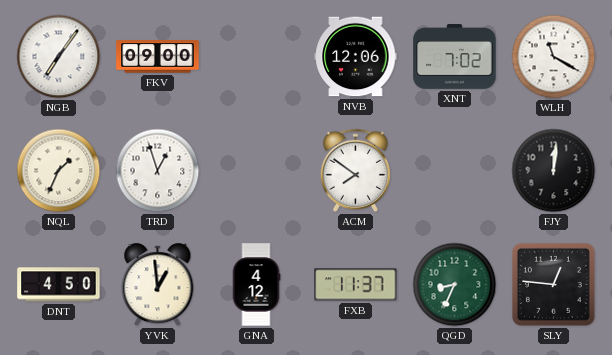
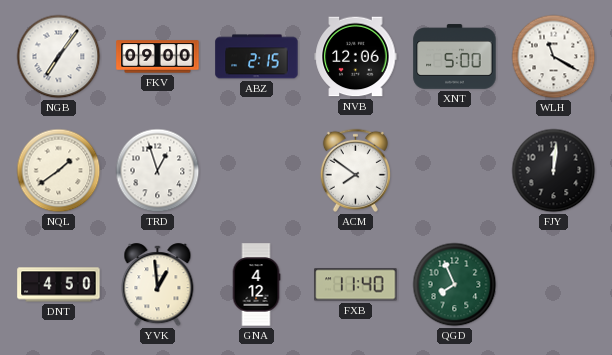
ABZ: none -> 2:15 (257, 57)
XNT: 7:02 -> 5:00 (455, 57)
NQL: 1:34 -> 1:39 (59, 171)
FXB: 11:37 -> 11:40 (356, 285)
QGD: 8:34 -> 7:56 (455, 285)
SLY: 12:46 -> none (553, 284)
